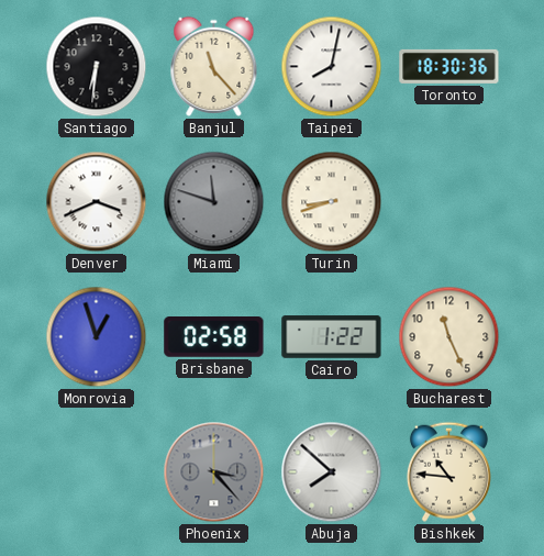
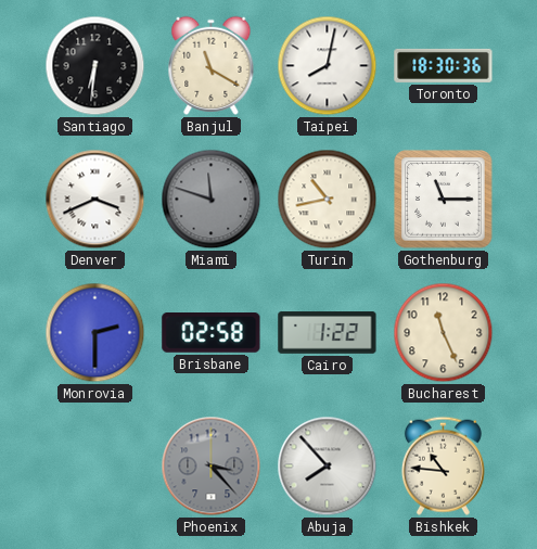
Banjul: 11:23 -> 11:20 (212, 65)
Turin: 8:42 -> 10:43 (328, 200)
Gothenburg: none -> 11:15 (444, 200)
Monrovia: 12:57 -> 2:30 (95, 333)
Abuja: 7:52 -> 7:53 (328, 467)
